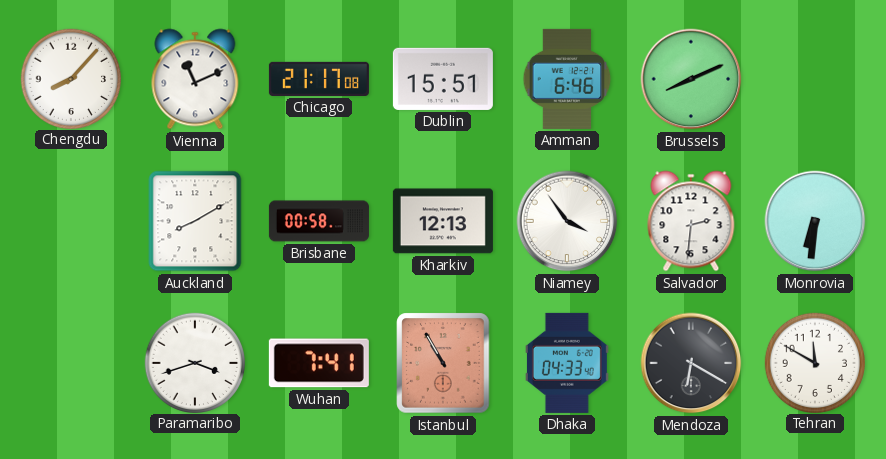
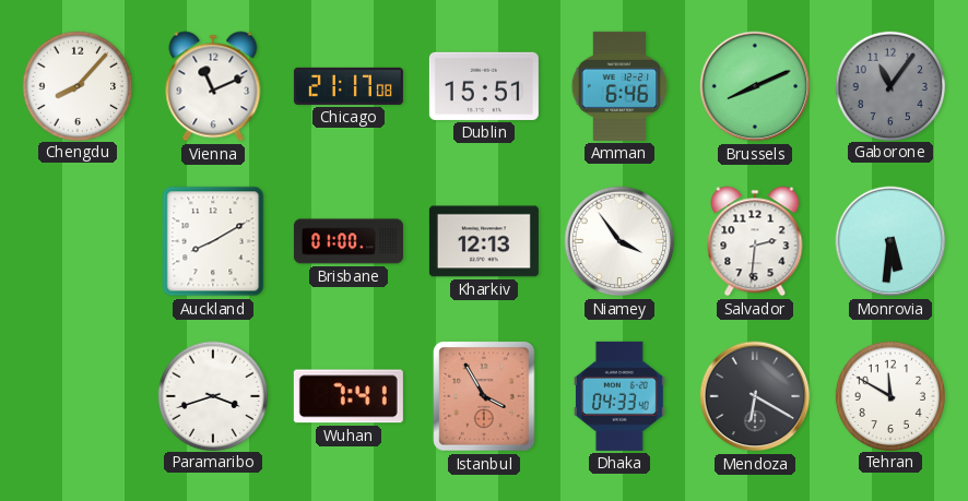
Gaborone: none -> 11:06 (889, 85)
Brisbane: 00:58 -> 01:00 (349, 241)
Monrovia: 6:31 -> 5:31 (890, 241)
Istanbul: 10:55 -> 3:55 (484, 396)
